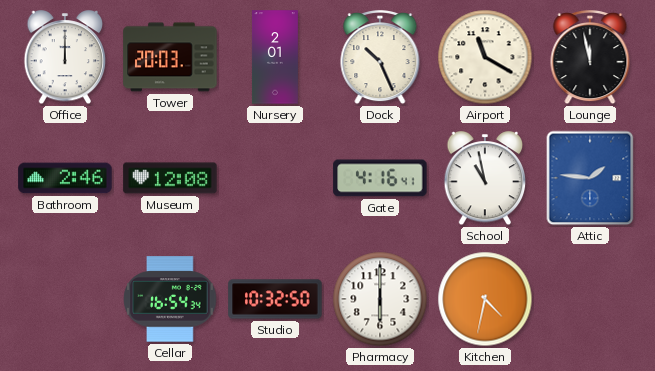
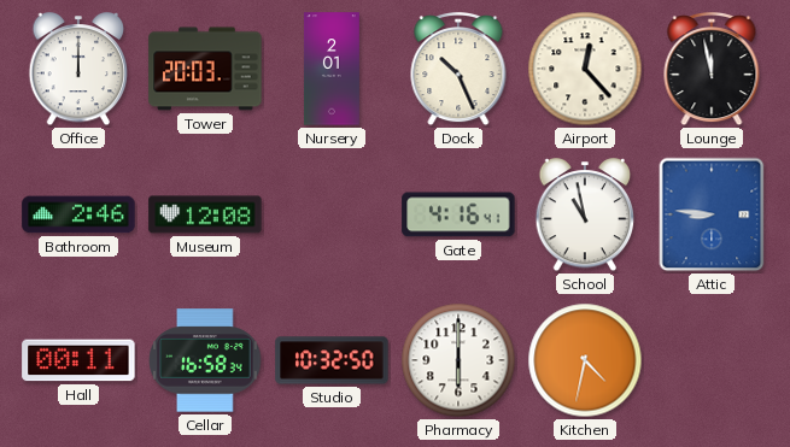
Airport: 11:20 -> 12:23 (585, 69)
Attic: 1:46 -> 8:46 (712, 214)
Hall: none -> 00:11 (78, 360)
Cellar: 16:54 -> 16:58 (205, 360)
